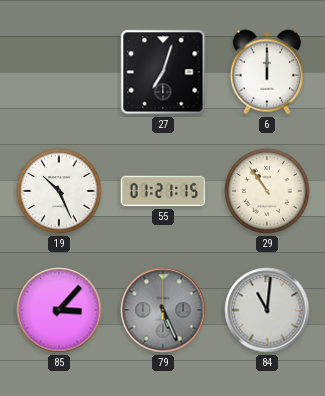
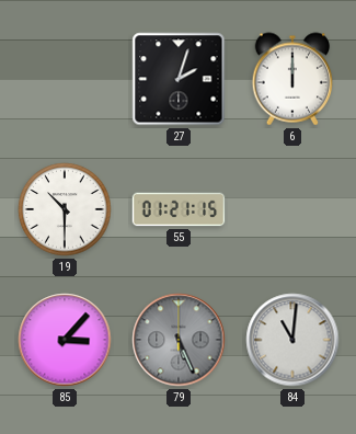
27: 7:03 -> 2:03 (179, 79)
19: 10:26 -> 10:30 (65, 209)
29: 10:54 -> none (267, 191)
